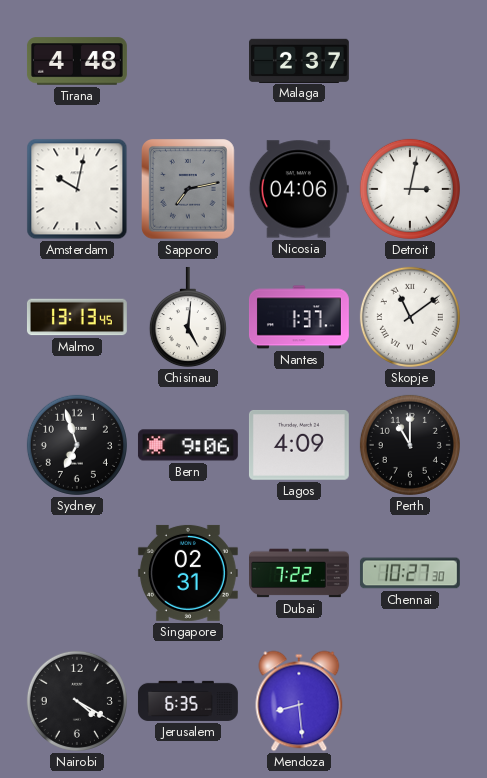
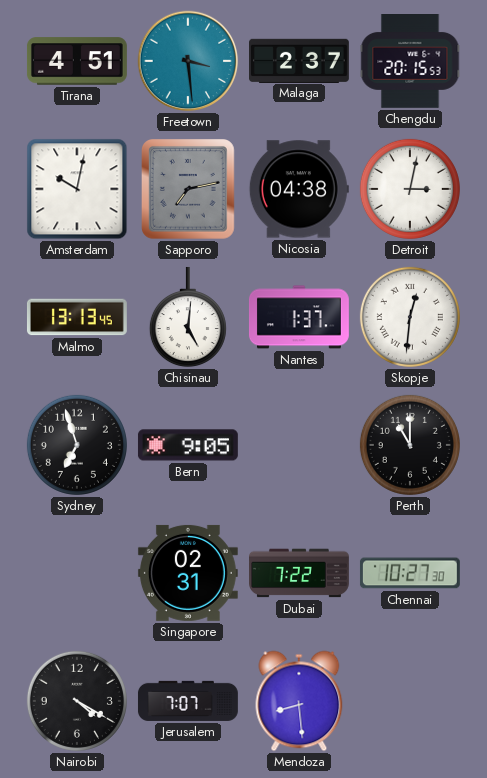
Tirana: 4:48 -> 4:51 (77, 61)
Freetown: none -> 3:29 (188, 61)
Chengdu: none -> 20:15 (410, 62)
Nicosia: 04:06 -> 04:38 (299, 189)
Skopje: 11:09 -> 12:31 (410, 317)
Bern: 9:06 -> 9:05 (188, 445)
Lagos: 4:09 -> none (299, 445)
Jerusalem: 6:35 -> 7:07 (188, 701)
